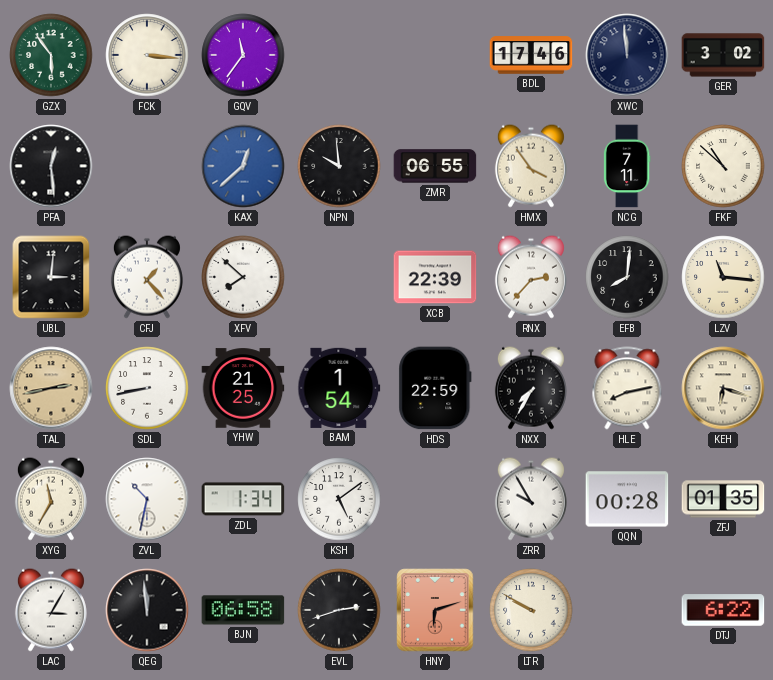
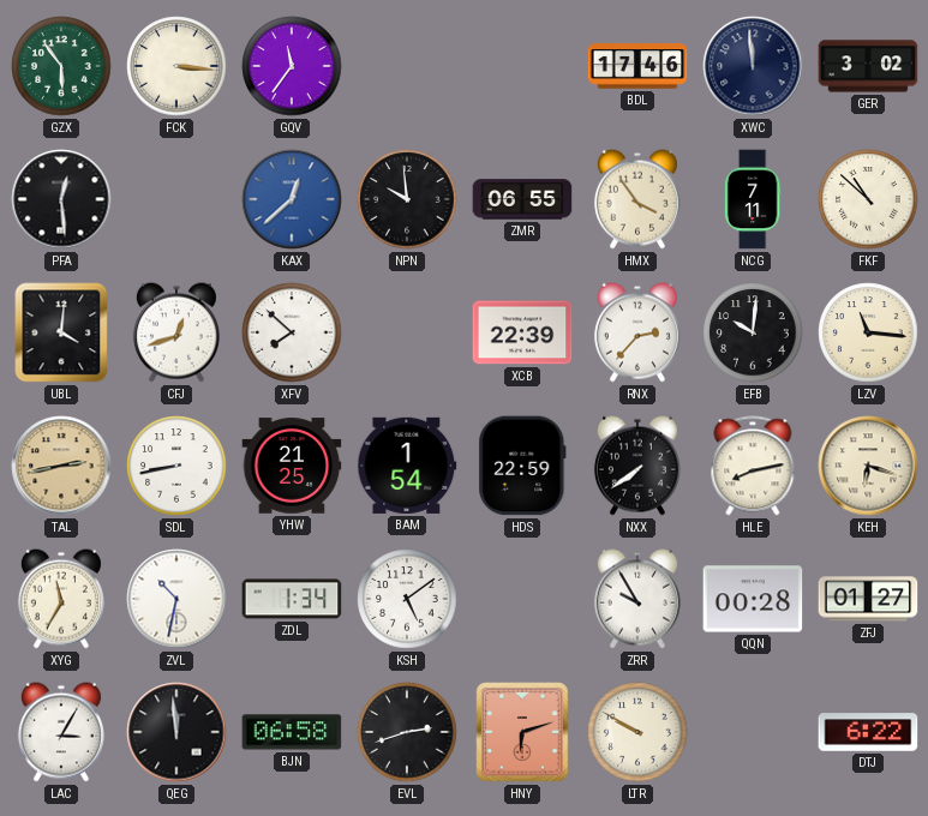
UBL: 3:01 -> 4:01 (61, 332)
CFJ: 1:23 -> 12:42 (176, 332)
EFB: 8:01 -> 10:01 (753, 332)
NXX: 7:35 -> 7:39 (637, 466)
ZFJ: 01:35 -> 01:27 (868, 599)
